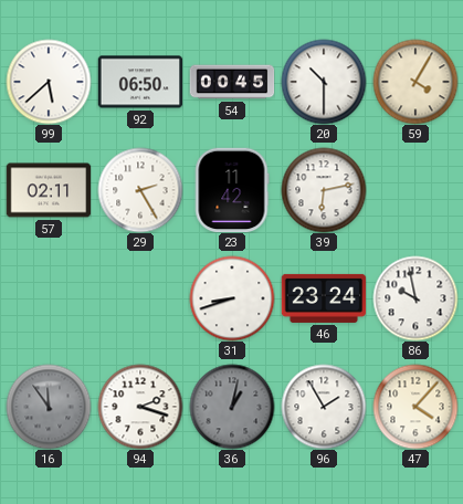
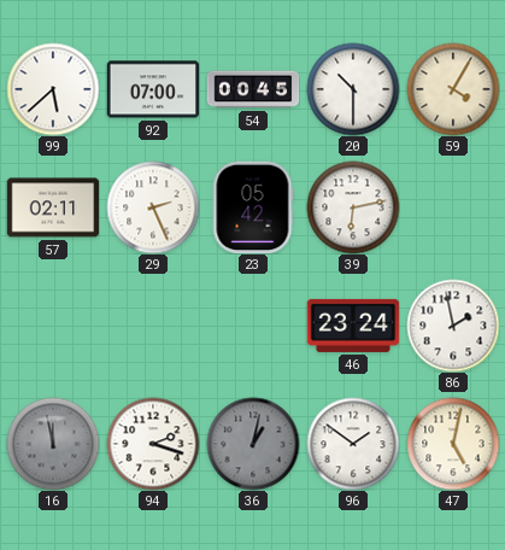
92: 06:50 -> 07:00 (153, 89)
29: 2:25 -> 2:26 (153, 207)
23: 11:42 -> 05:42 (253, 207)
31: 8:42 -> none (232, 298)
86: 9:58 -> 1:58 (453, 326)
16: 11:54 -> 11:58 (53, 444)
96: 1:55 -> 1:51 (353, 444)
47: 4:07 -> 5:02 (453, 444)
